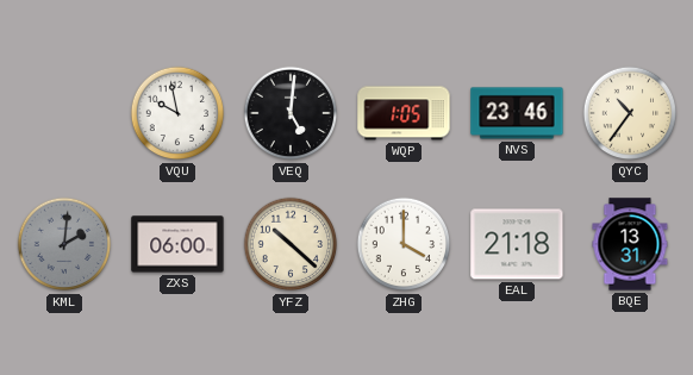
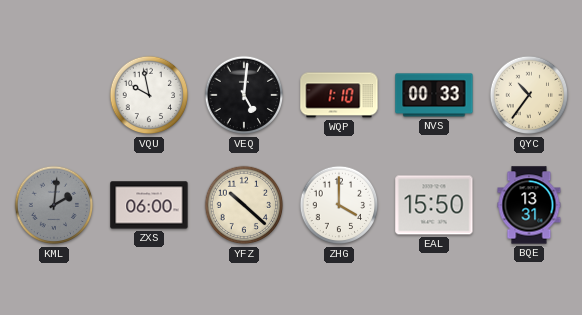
WQP: 1:05 -> 1:10 (339, 95)
NVS: 23:46 -> 00:33 (434, 95)
EAL: 21:18 -> 15:50 (434, 205)
